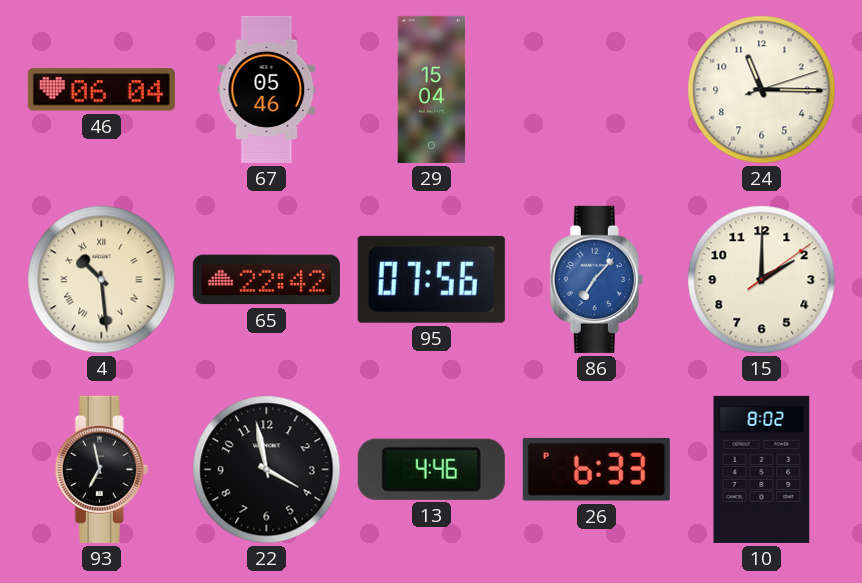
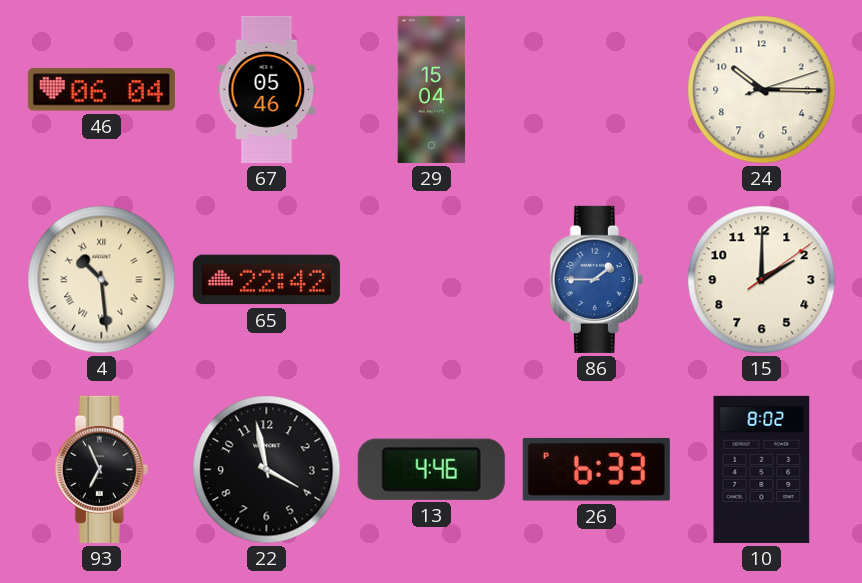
24: 11:15 -> 10:15 (762, 90)
95: 07:56 -> none (431, 279)
86: 7:07 -> 1:45 (596, 279)
93: 6:58 -> 6:56 (101, 469)
